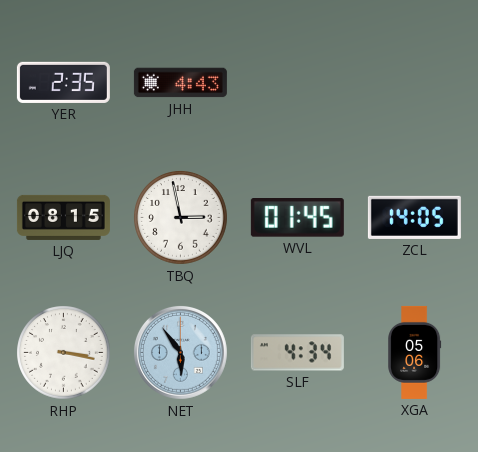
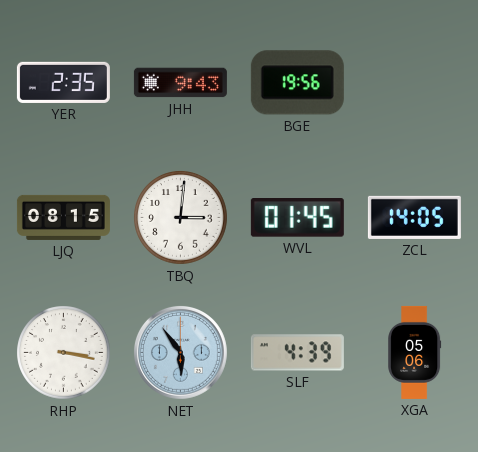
JHH: 4:43 -> 9:43 (180, 83)
BGE: none -> 19:56 (297, 83)
TBQ: 2:58 -> 3:01 (181, 218)
SLF: 4:34 -> 4:39 (297, 353)
